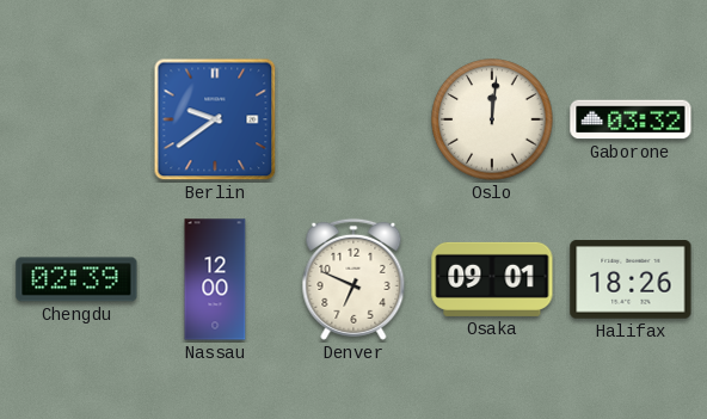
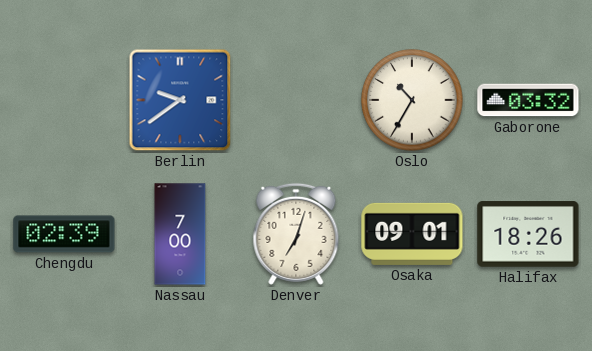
Oslo: 12:01 -> 10:35 (412, 100)
Nassau: 12:00 -> 7:00 (180, 234)
Denver: 6:49 -> 7:03 (296, 234)
